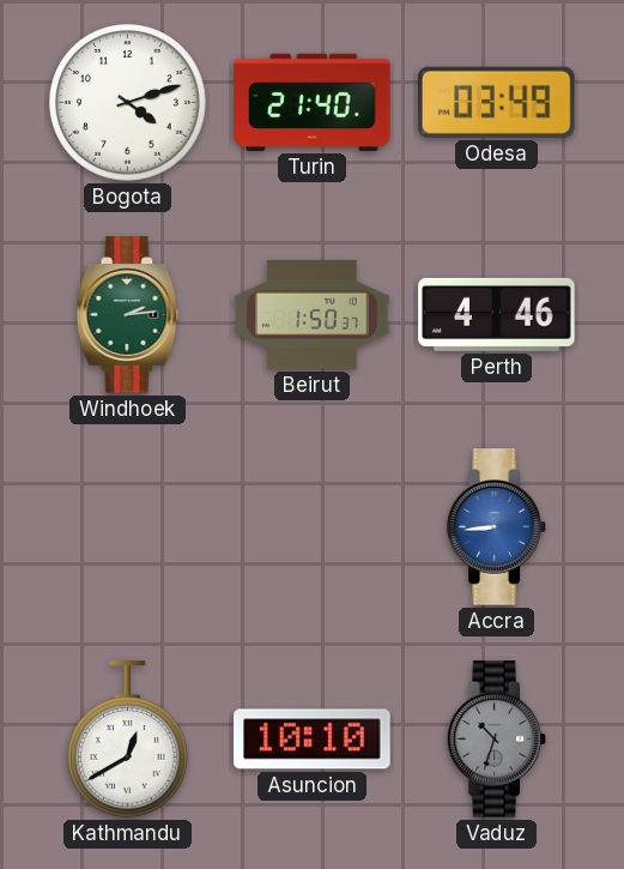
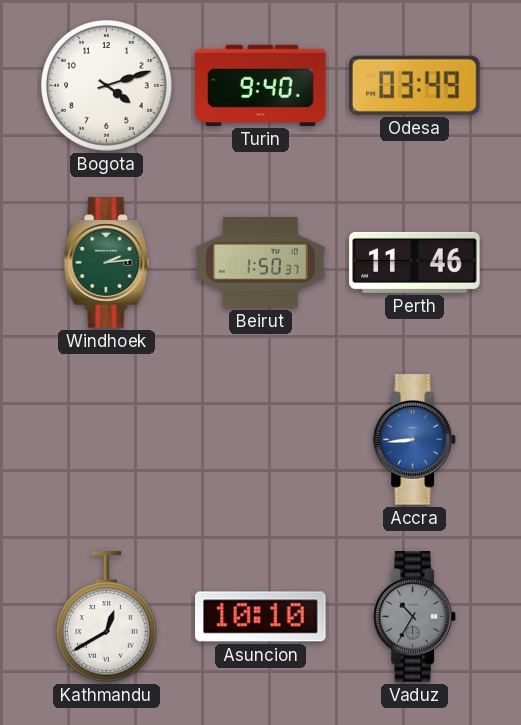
Turin: 21:40 -> 9:40 (261, 85)
Perth: 4:46 -> 11:46 (415, 262)
Vaduz: 10:33 -> 10:35 (415, 617)
